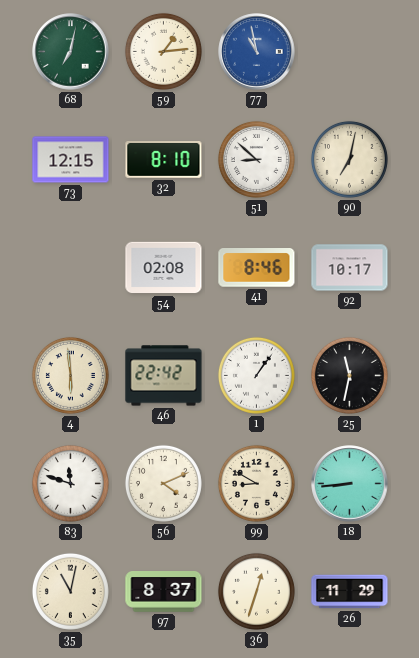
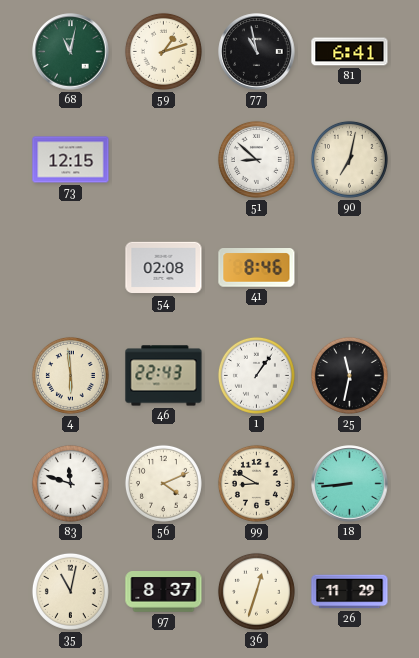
68: 7:02 -> 11:02 (71, 52)
59: 1:14 -> 1:12 (163, 51)
77 dial: blue -> black (257, 52)
81: none -> 6:41 (350, 52)
32: 8:10 -> none (164, 160)
92: 10:17 -> none (350, 268)
46: 22:42 -> 22:43 (164, 376)
